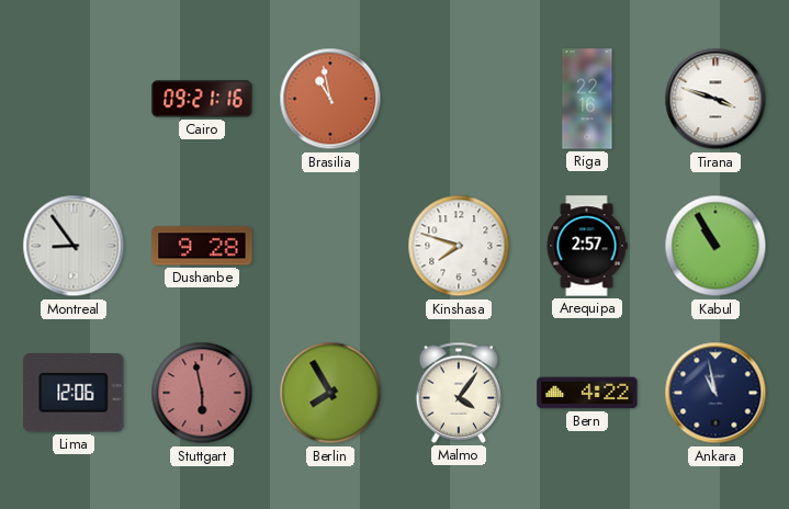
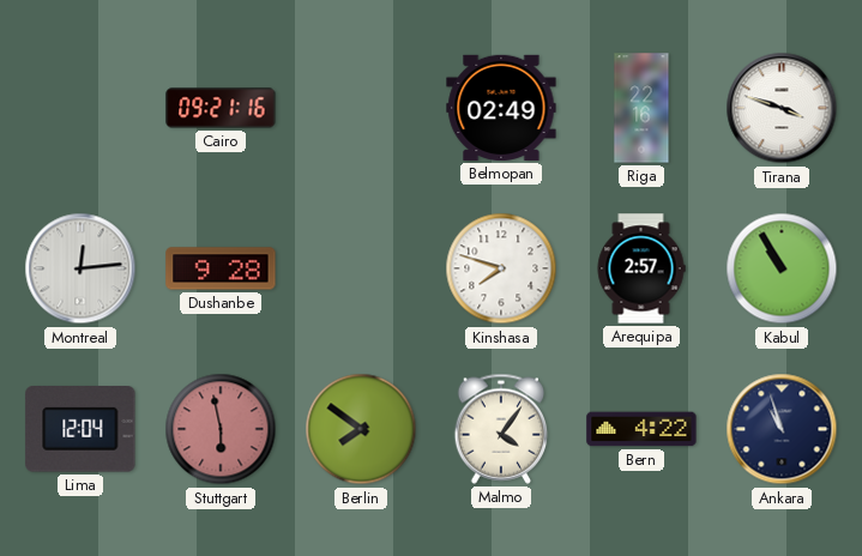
Brasilia: 10:58 -> none (330, 99)
Belmopan: none -> 02:49 (501, 108)
Montreal: 8:54 -> 12:14 (80, 268)
Lima: 12:06 -> 12:04 (80, 430)
Berlin: 7:55 -> 7:51 (361, 429)
Ankara: 10:58 -> 10:57 (782, 429)
